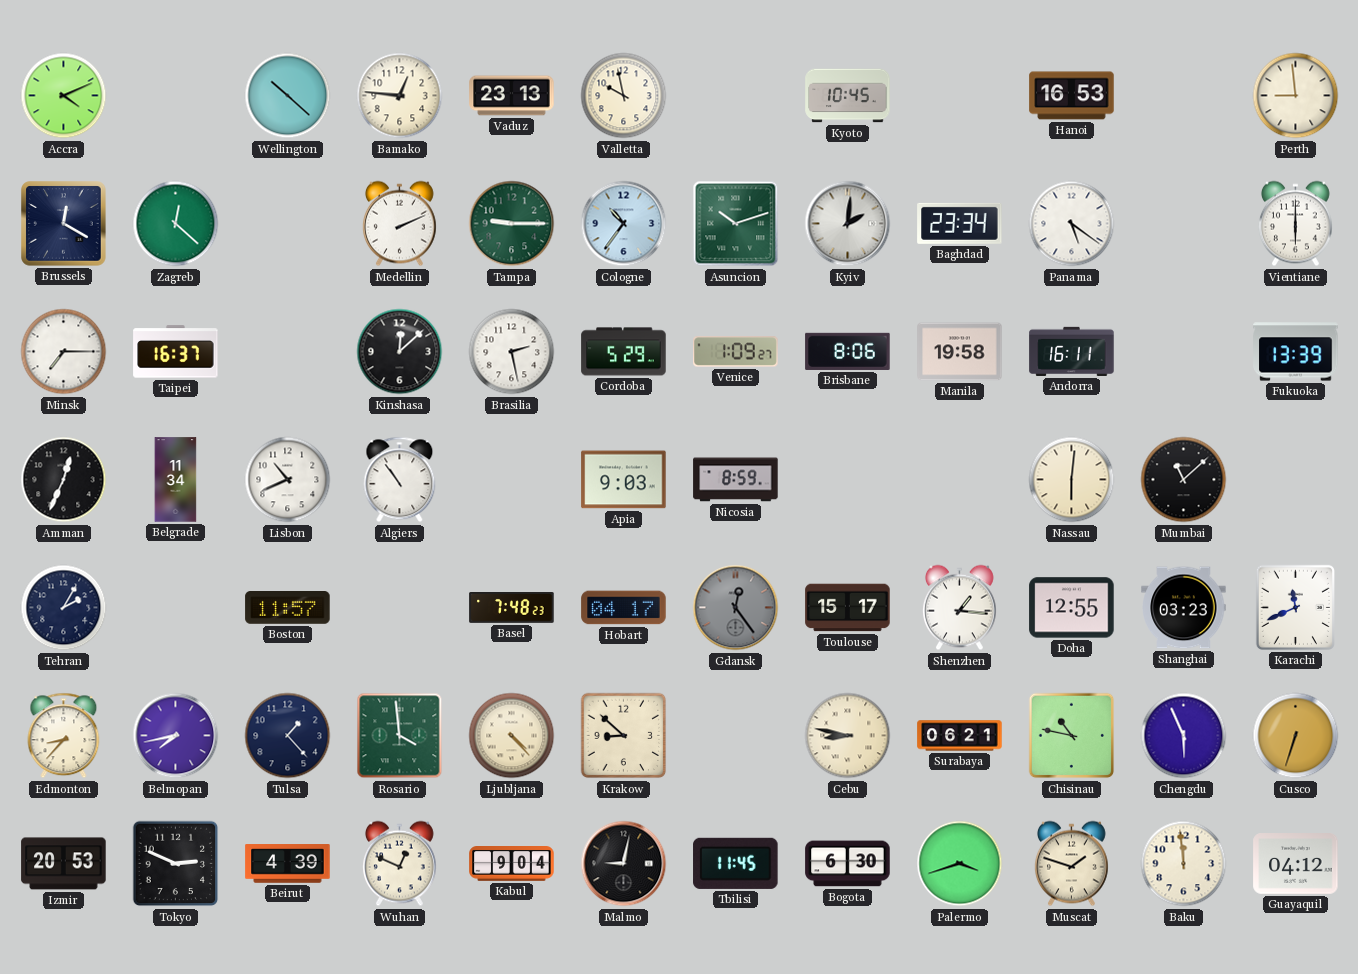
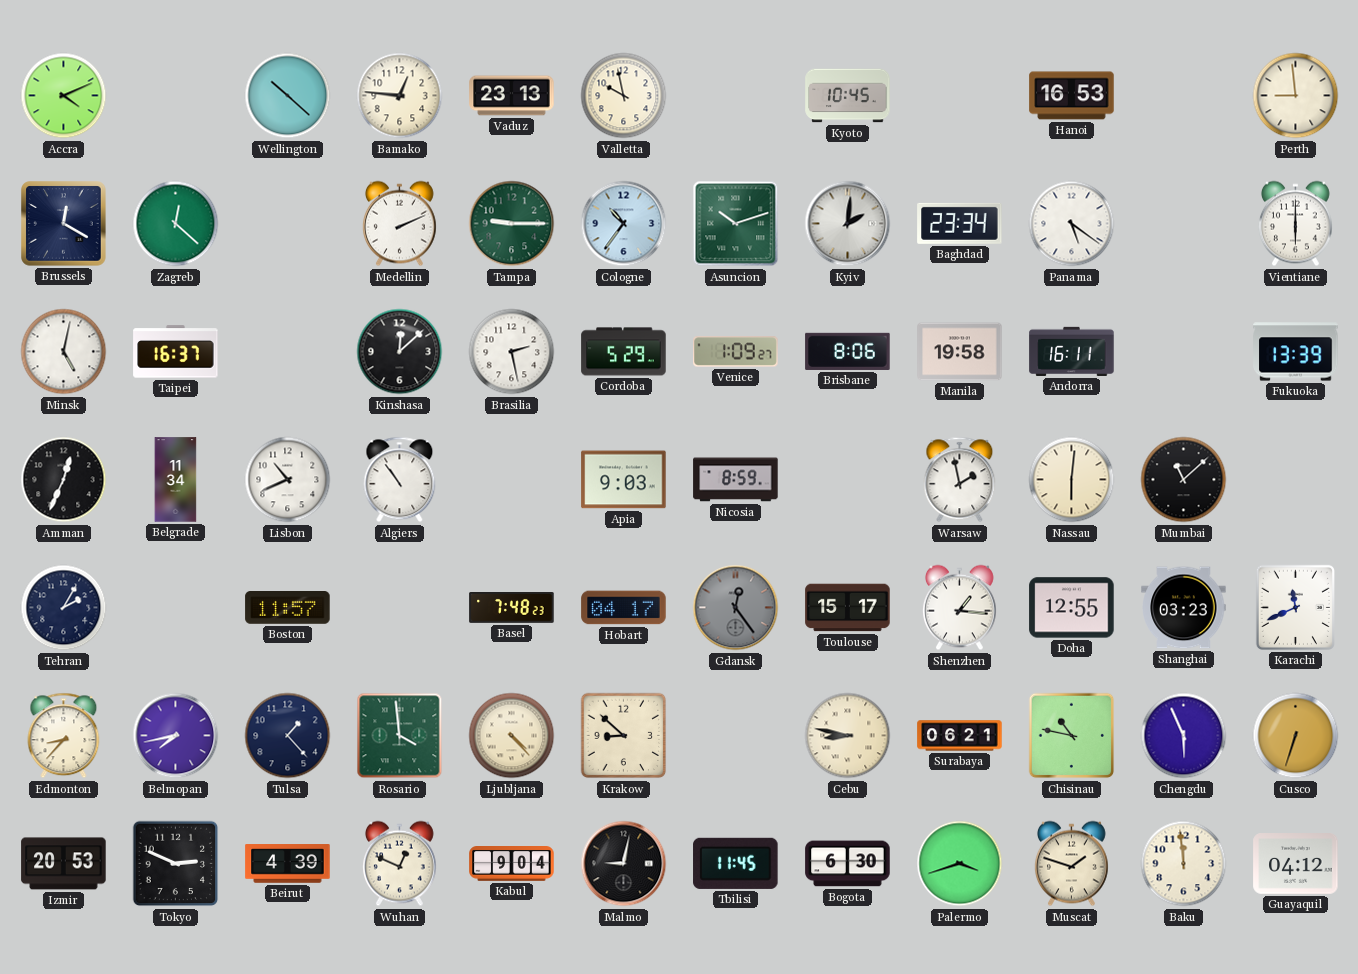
Minsk: 7:15 -> 5:02 (64, 352)
Warsaw: none -> 1:58 (960, 480)
